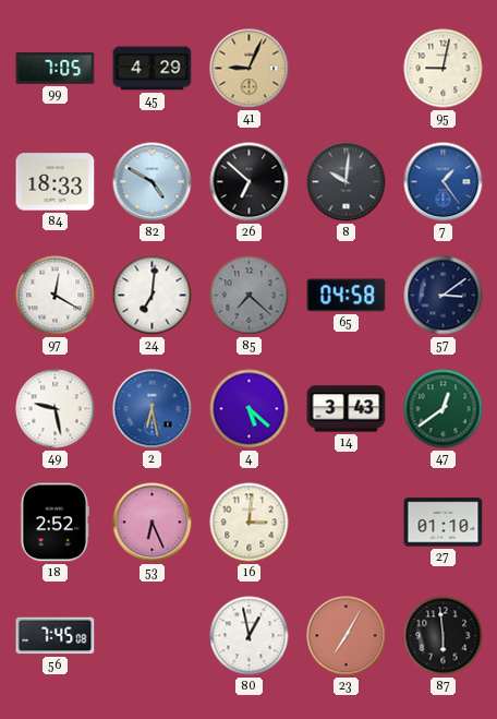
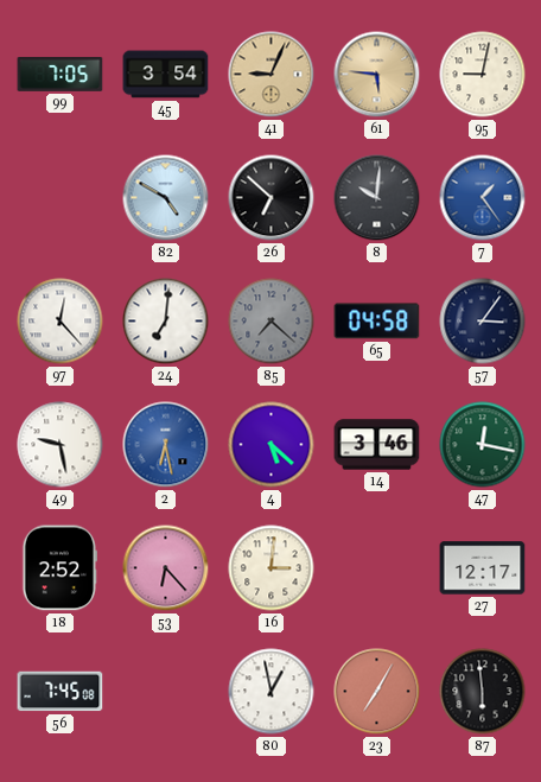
45: 4:29 -> 3:54 (166, 75)
61: none -> 5:46 (377, 75)
84: 18:33 -> none (56, 182)
97: 12:20 -> 12:23 (61, 322)
57: 3:09 -> 3:06 (483, 322)
14: 3:43 -> 3:46 (377, 445)
47: 12:39 -> 12:17 (483, 445)
53: 6:26 -> 6:23 (166, 568)
27: 01:10 -> 12:17 (483, 568)
